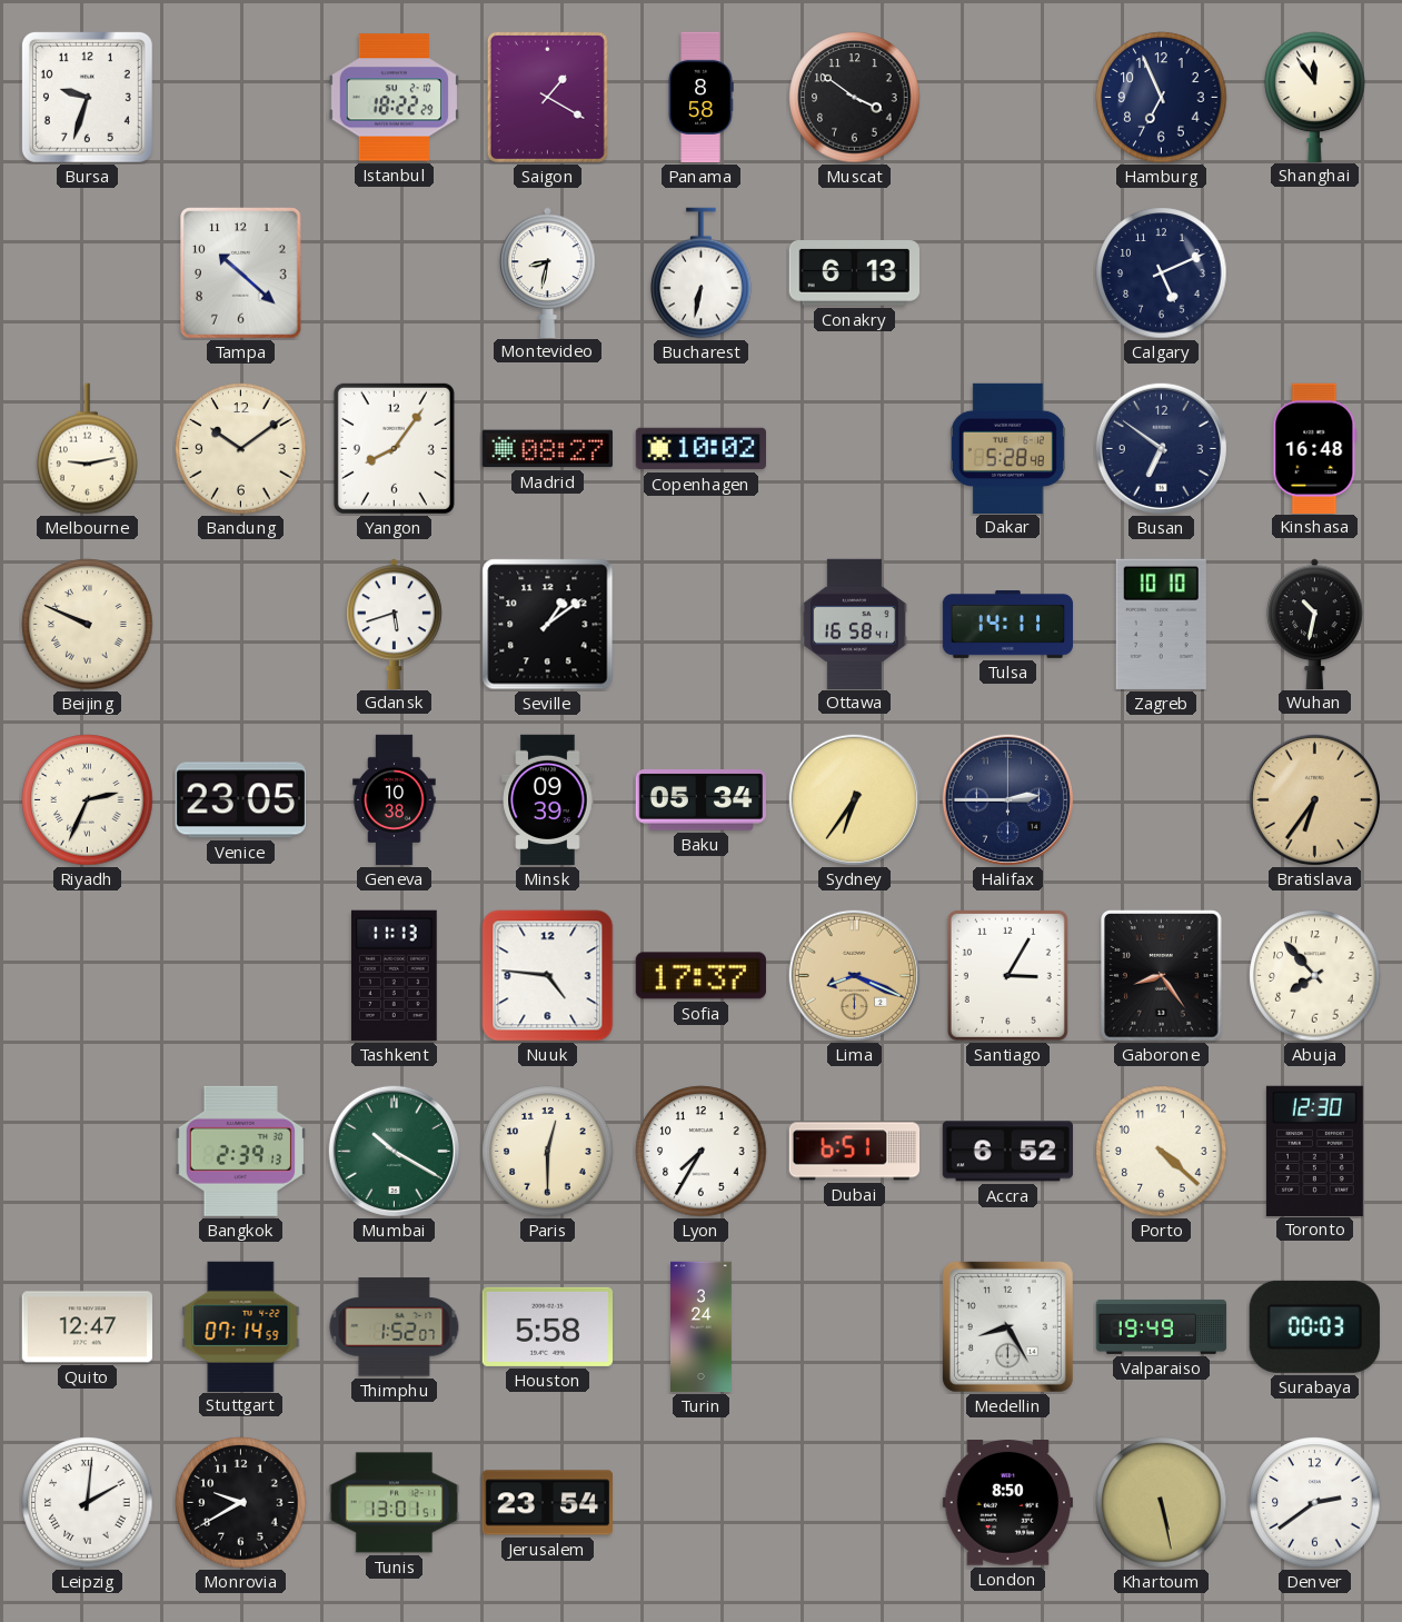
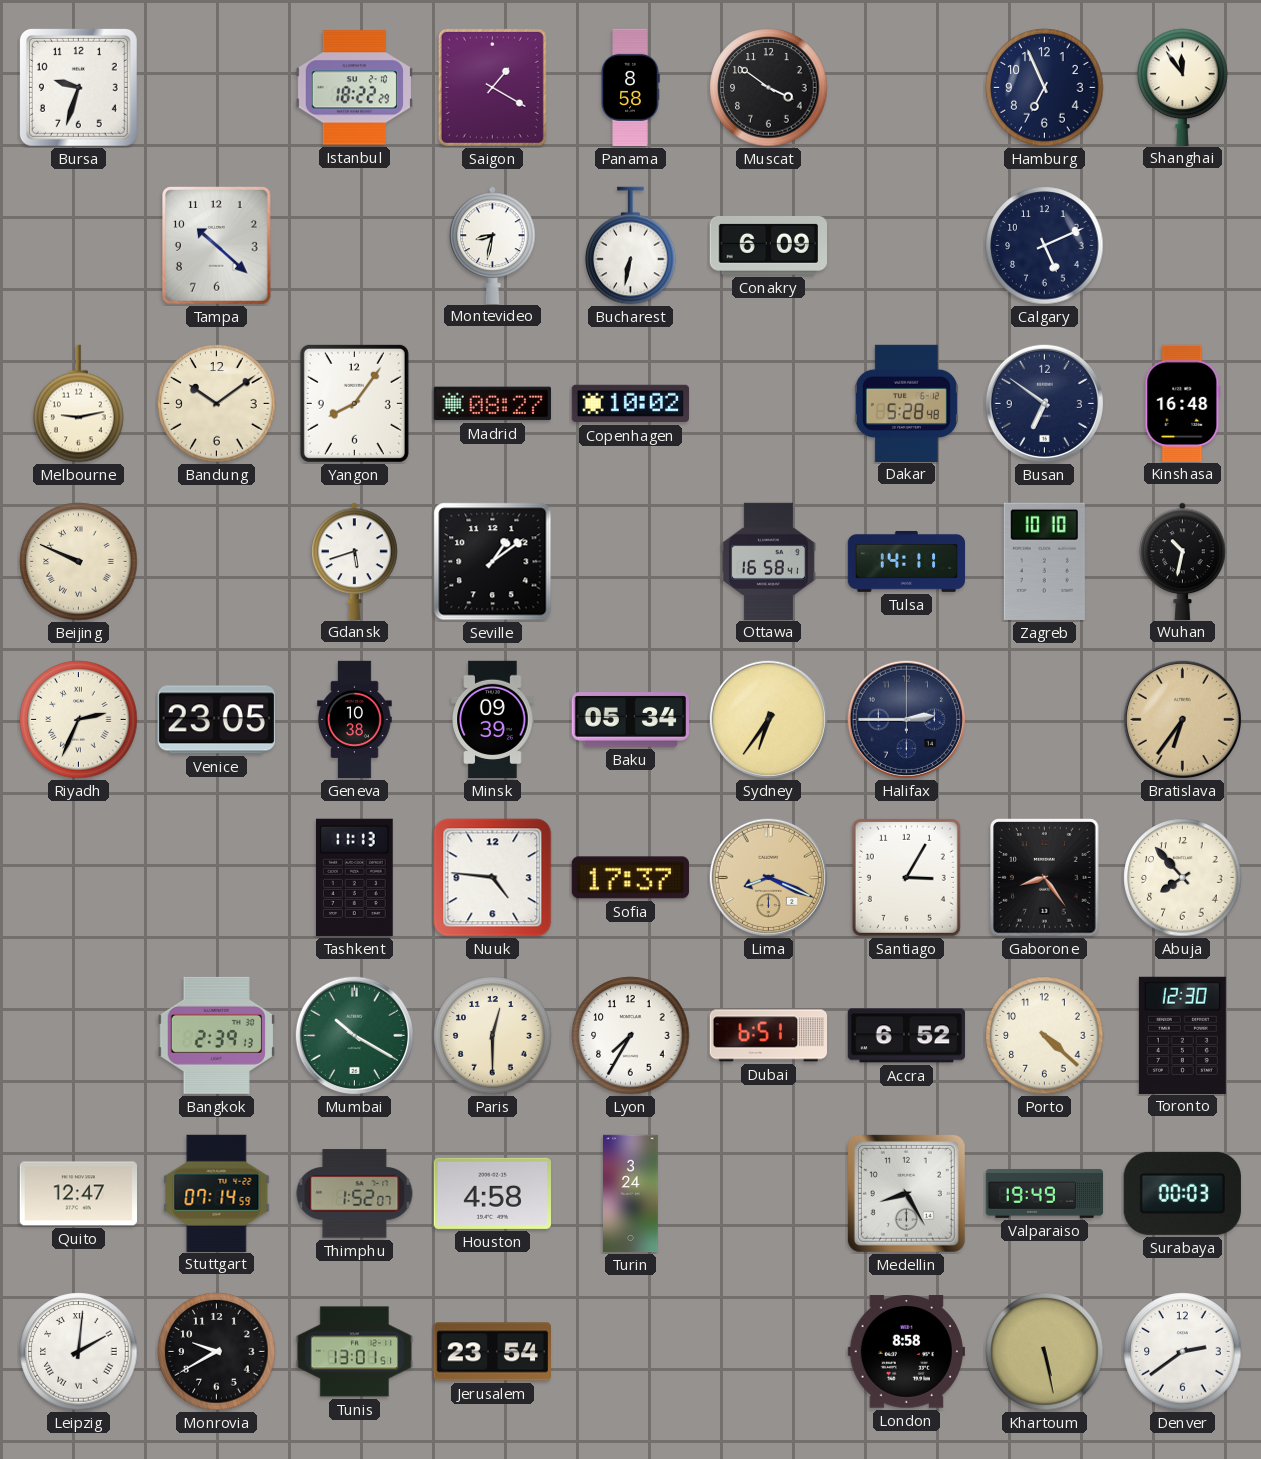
Conakry: 6:13 -> 6:09 (768, 246)
Houston: 5:58 -> 4:58 (492, 1193)
London: 8:50 -> 8:58 (906, 1352)
